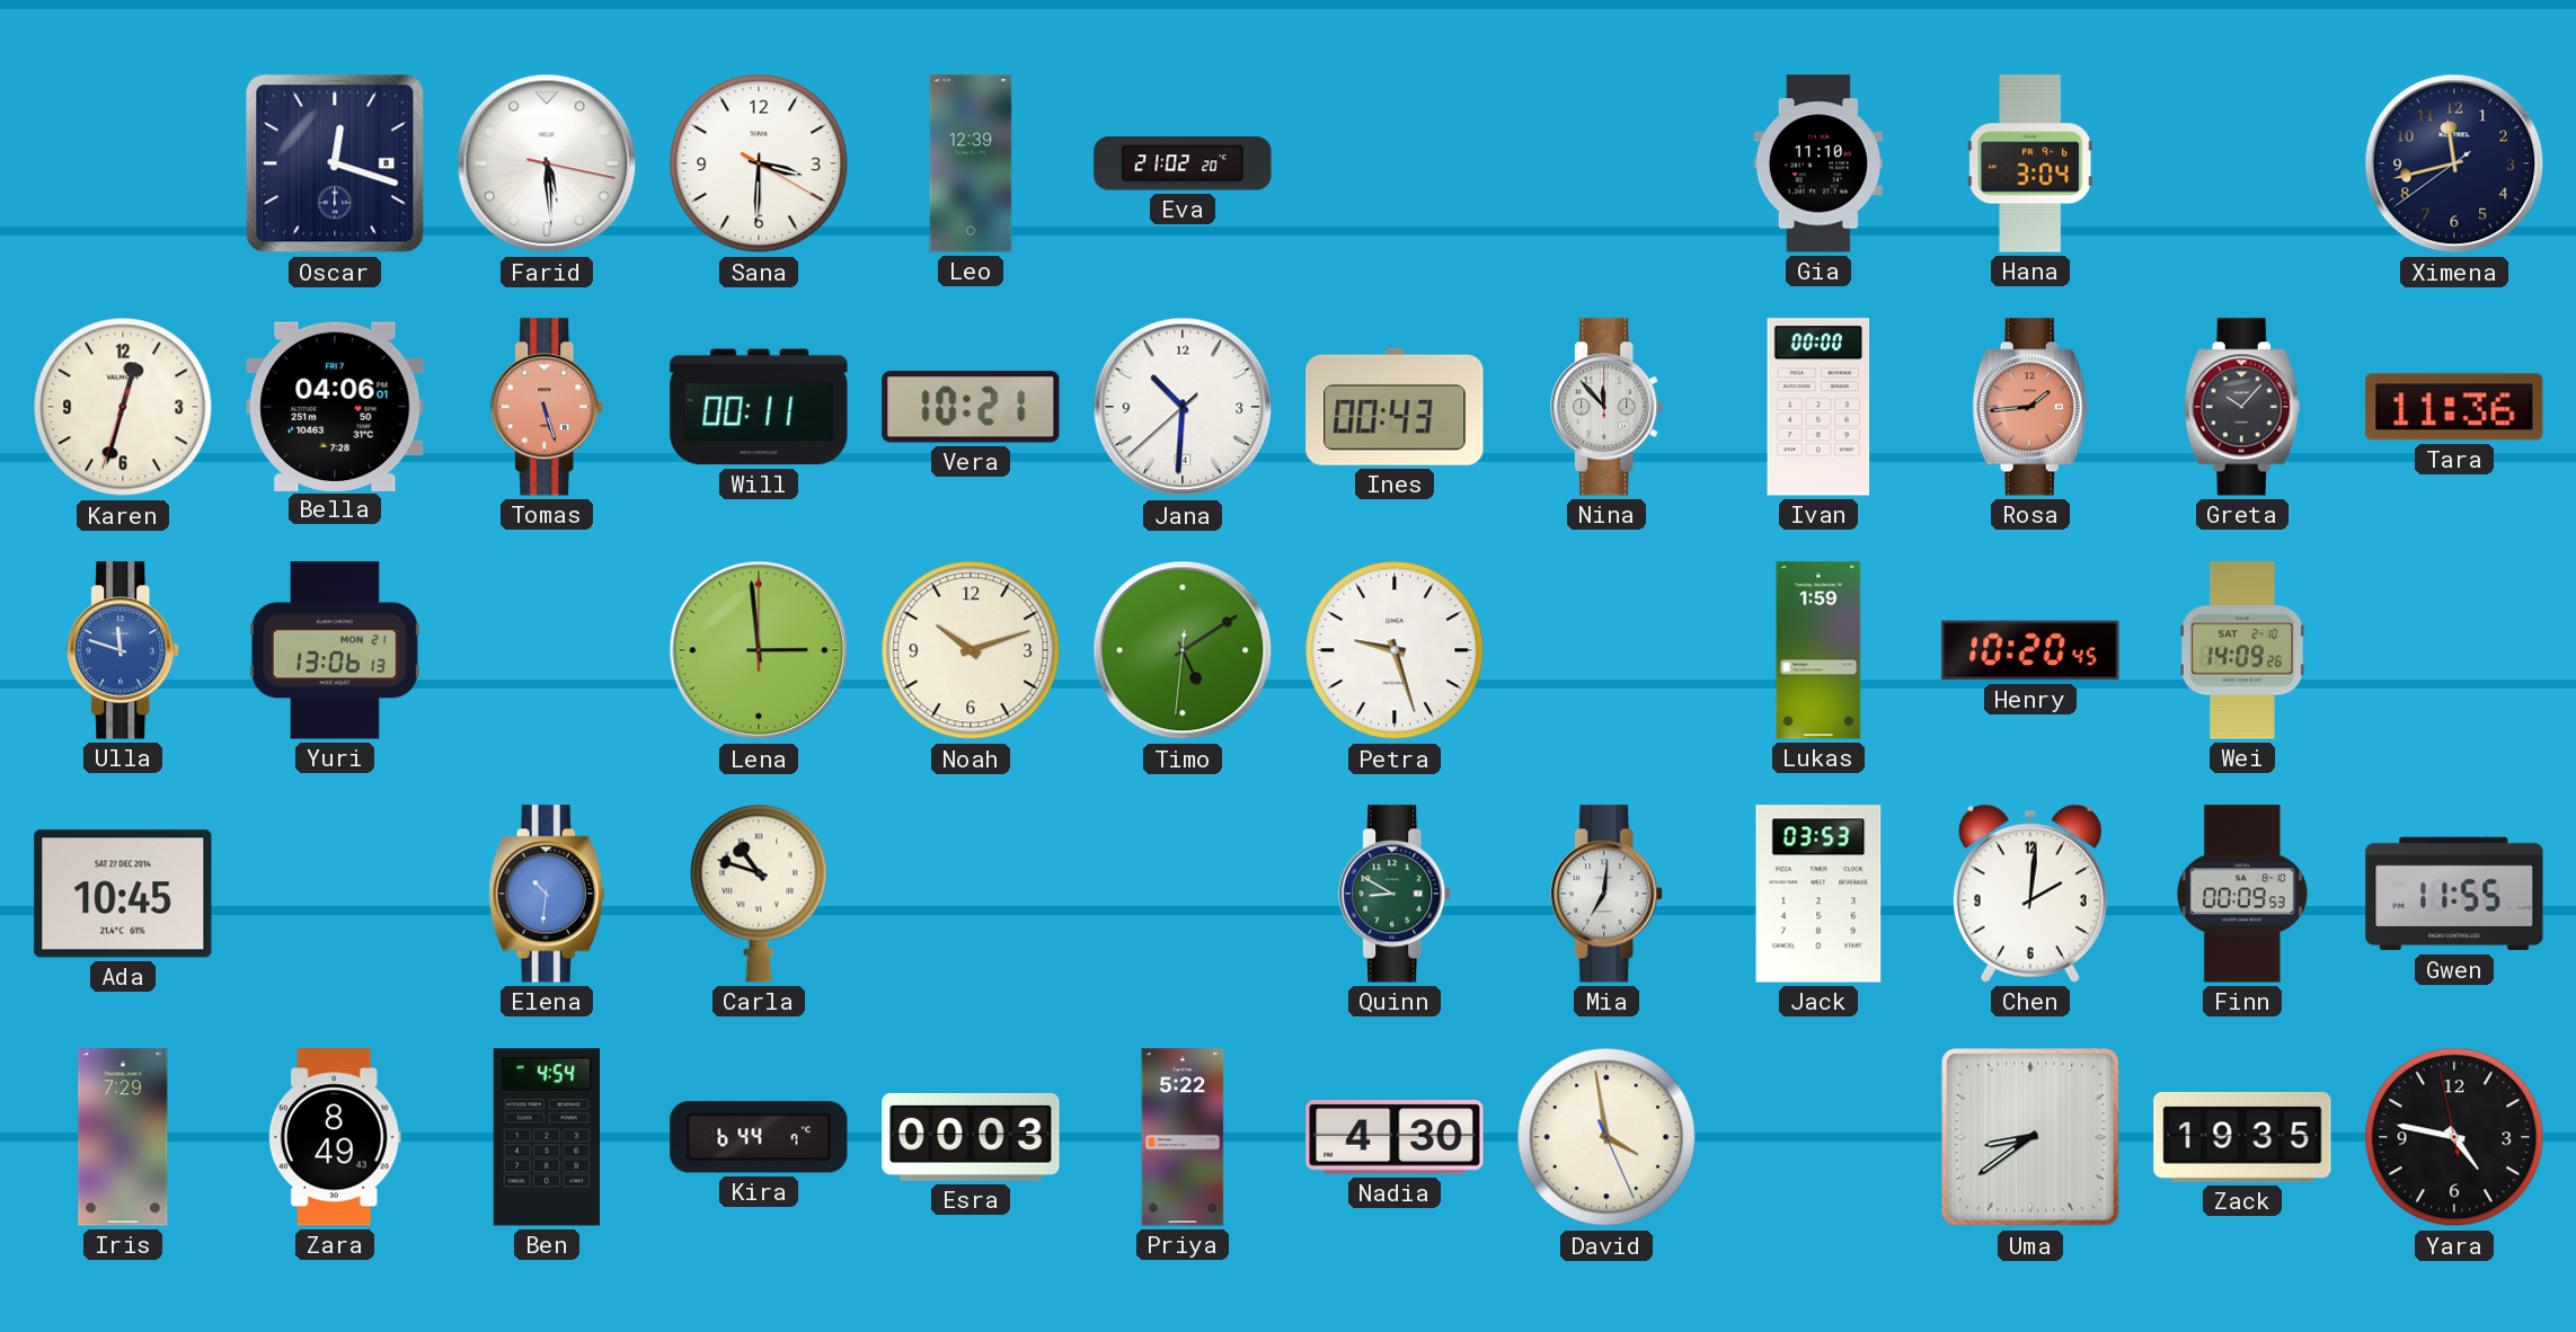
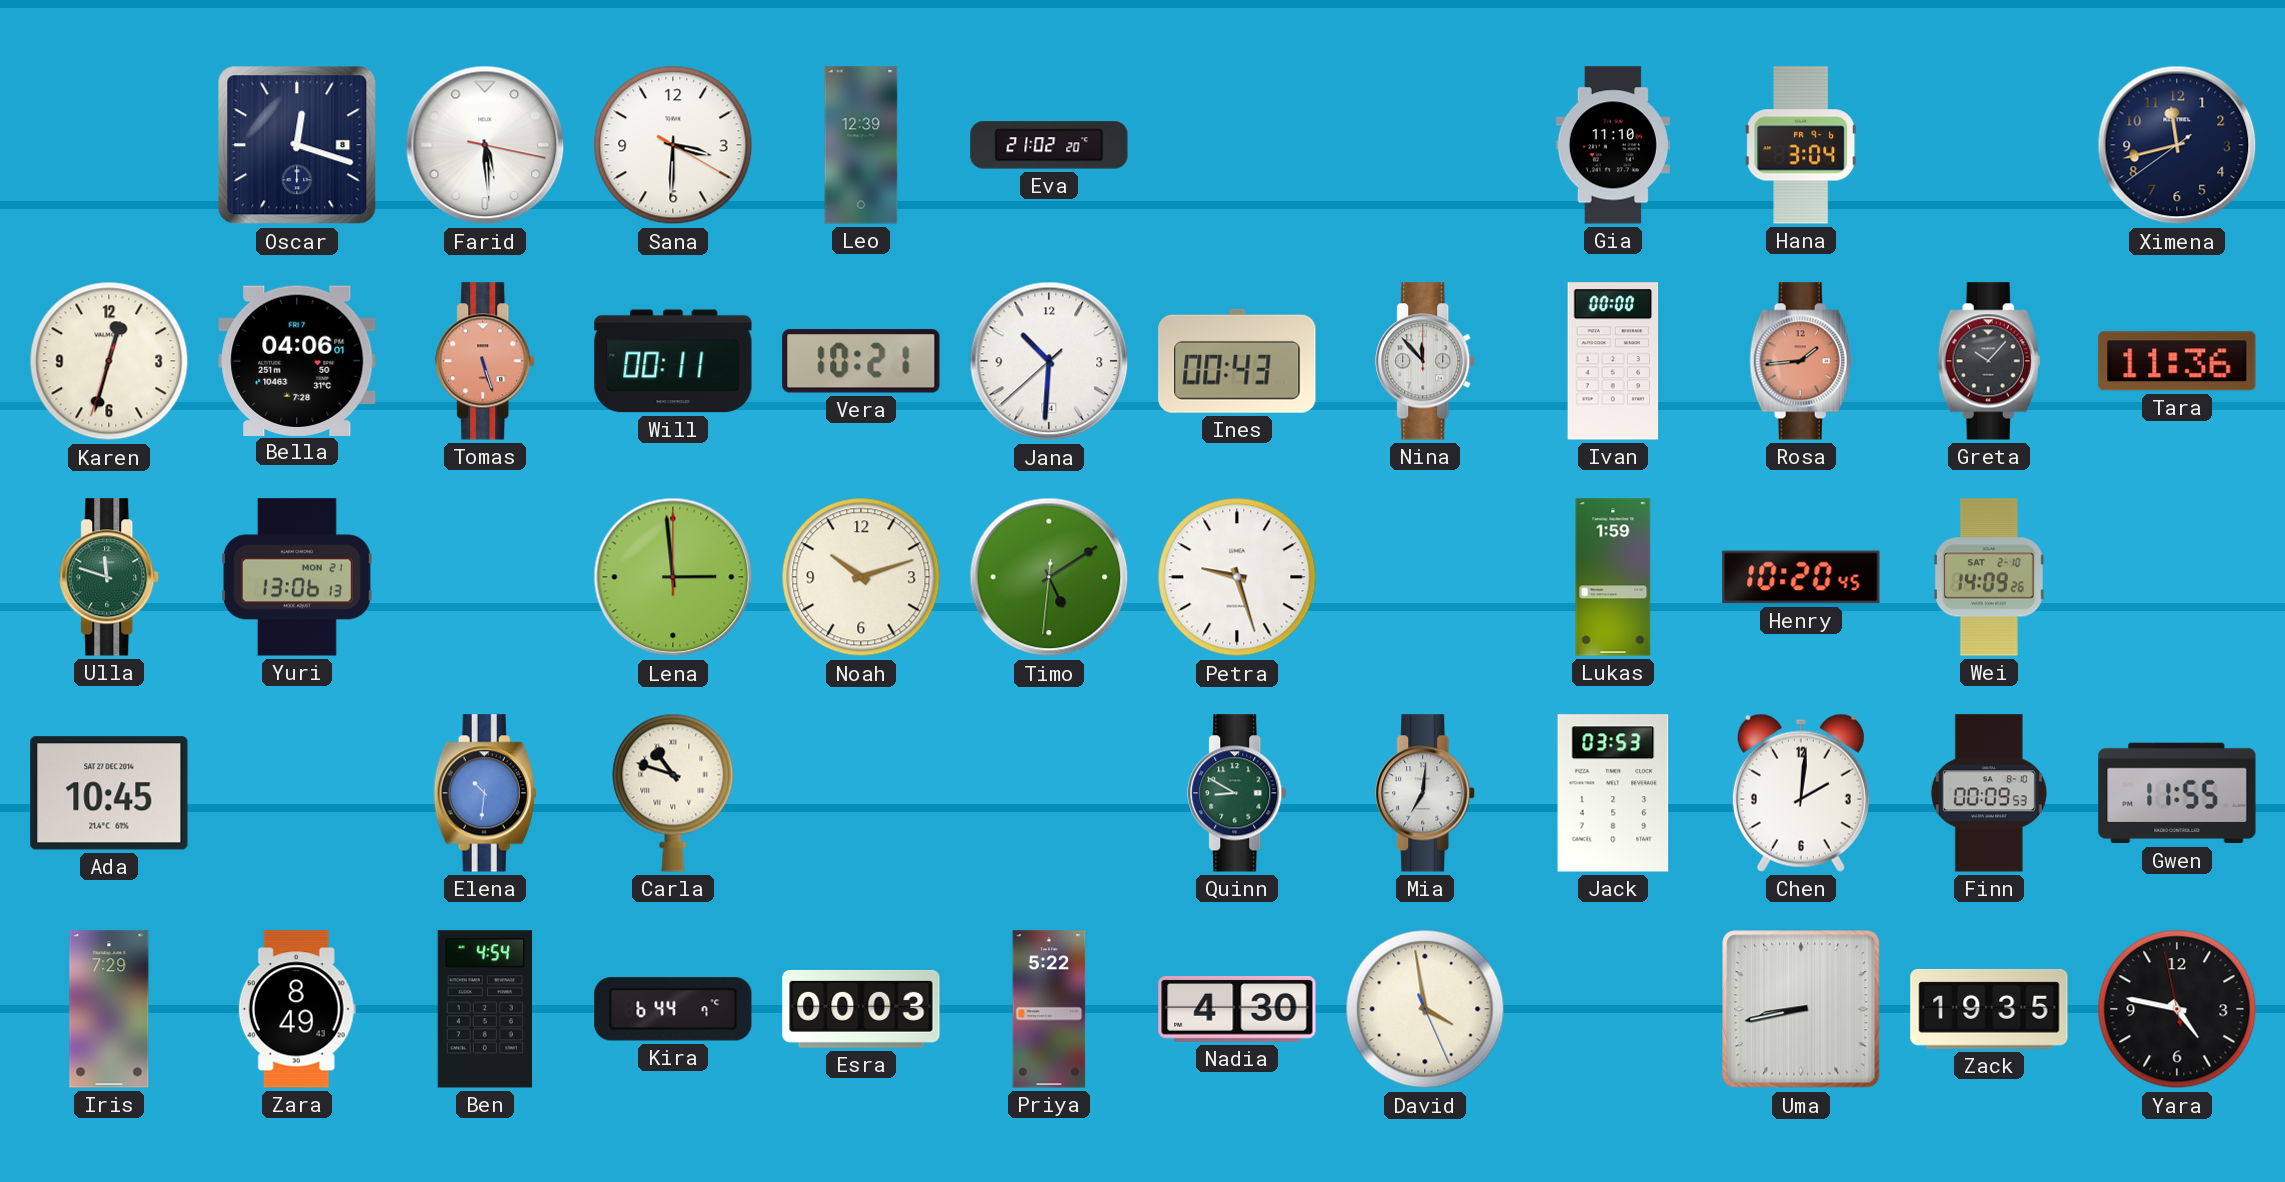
Ulla dial: blue -> green (110, 577)
Uma: 8:39 -> 8:43 (1801, 1009)
